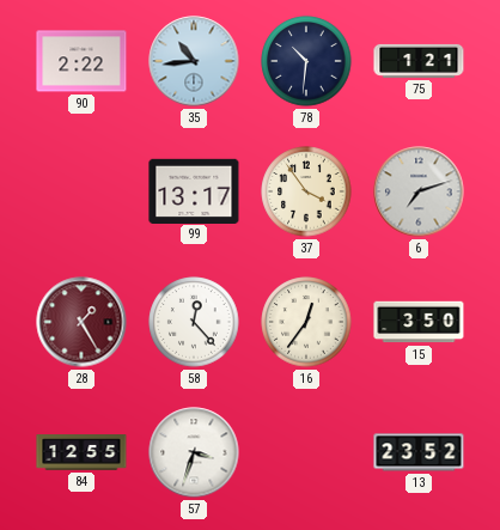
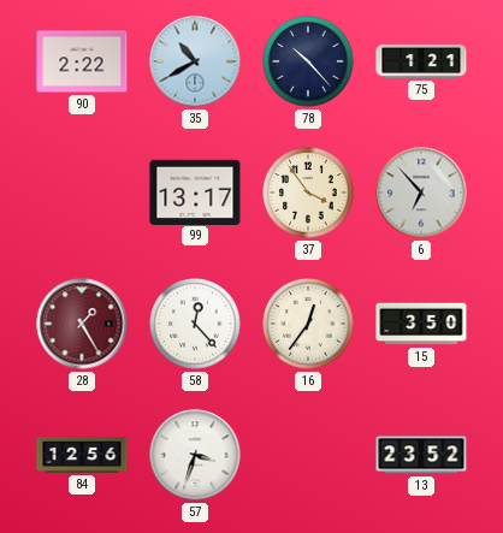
35: 10:44 -> 10:40 (195, 61)
78: 10:31 -> 10:23 (308, 61)
6: 7:12 -> 6:53 (421, 193)
84: 12:55 -> 12:56 (82, 456)
